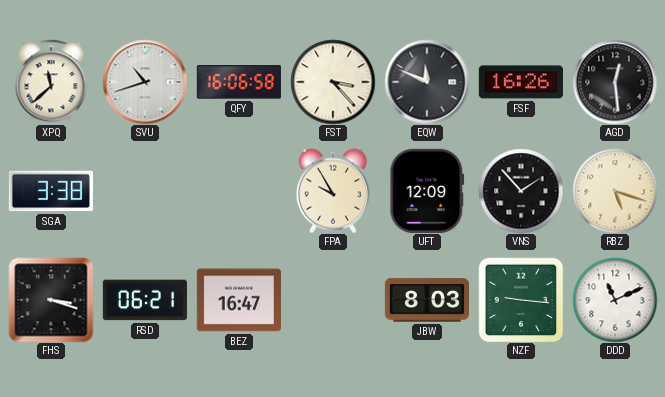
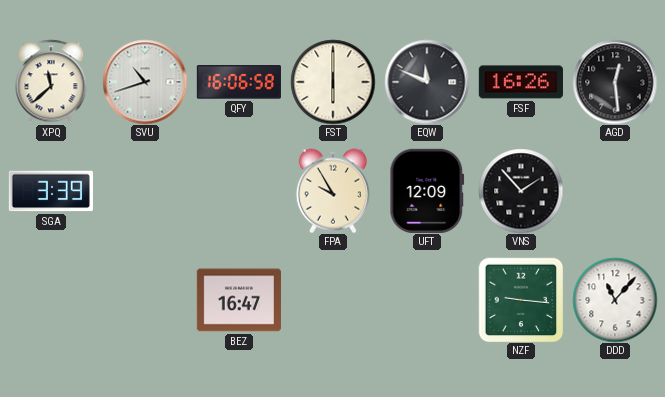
FST: 3:23 -> 6:00 (333, 82)
SGA: 3:38 -> 3:39 (51, 191)
RBZ: 5:18 -> none (615, 191)
FHS: 3:18 -> none (51, 300)
RSD: 06:21 -> none (145, 300)
JBW: 8:03 -> none (426, 300)
DDD: 11:11 -> 11:07 (615, 300)
